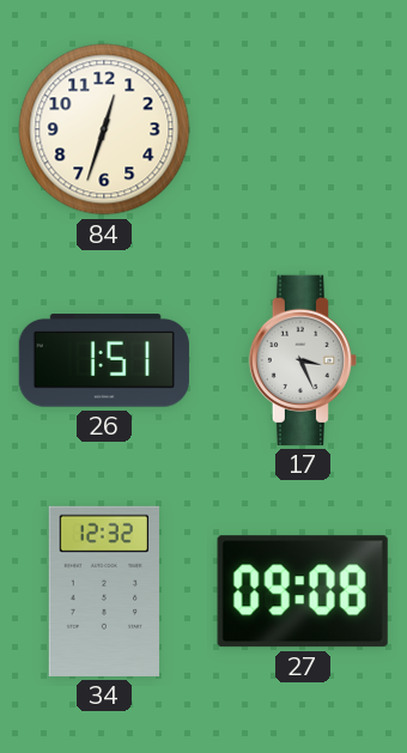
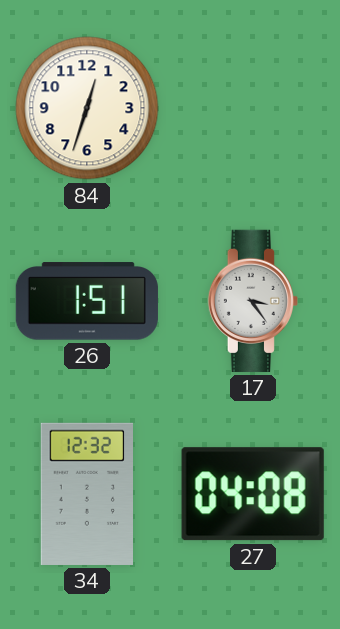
17: 3:26 -> 3:24 (253, 301)
27: 09:08 -> 04:08 (253, 494)
